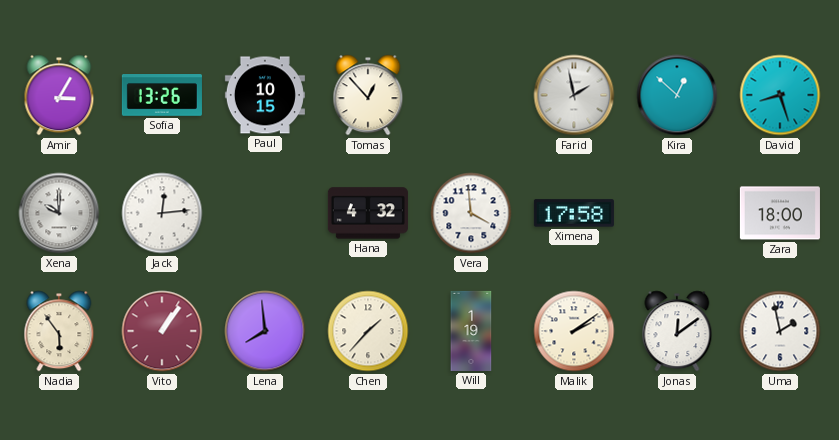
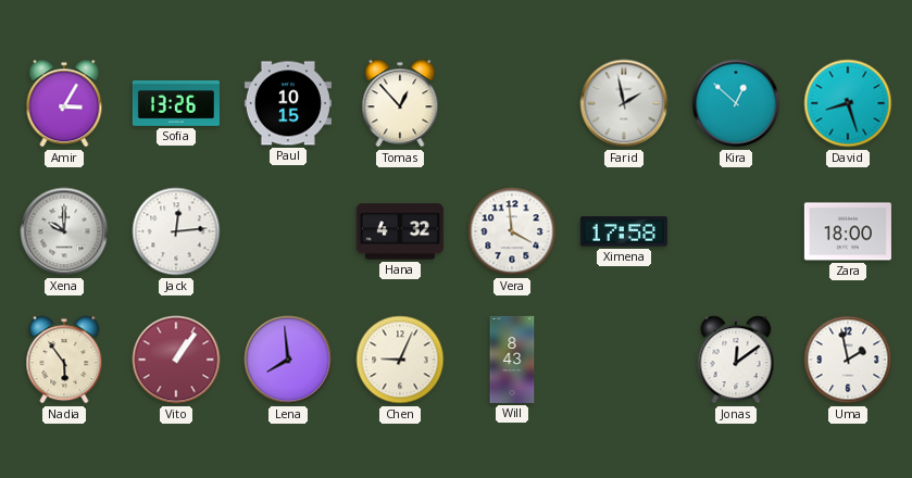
Chen: 1:37 -> 9:04 (400, 360)
Will: 1:19 -> 8:43 (512, 360)
Malik: 2:09 -> none (574, 331)
